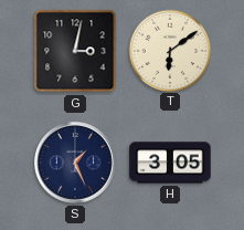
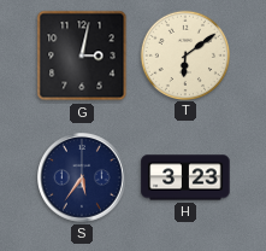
S: 1:26 -> 5:36 (83, 179)
H: 3:05 -> 3:23 (185, 177)
